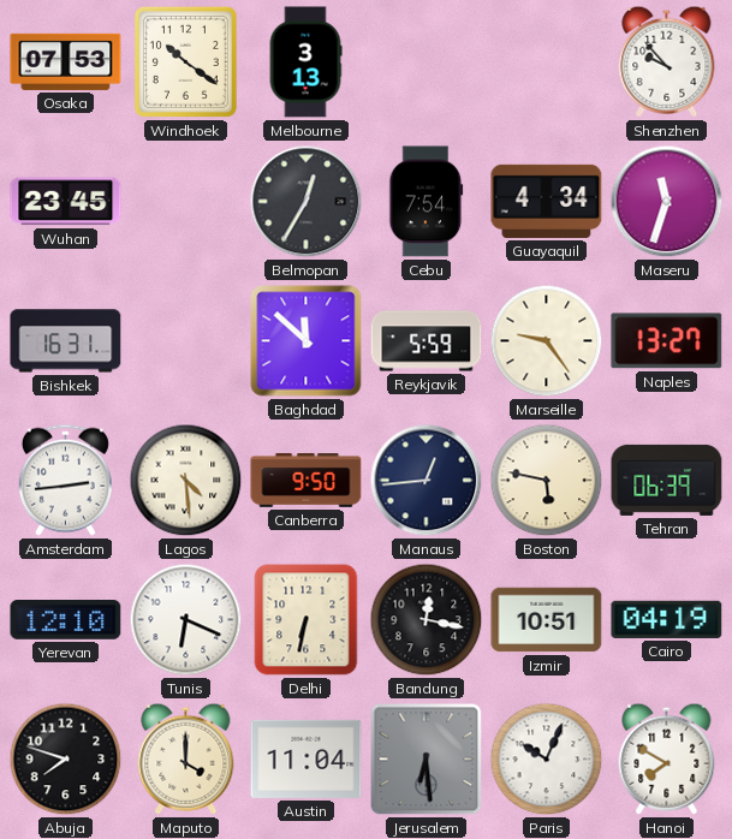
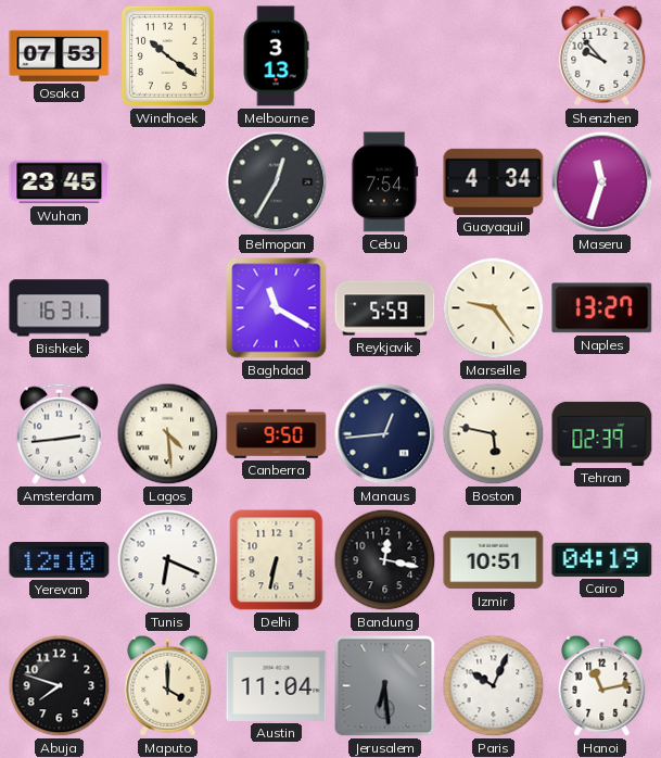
Baghdad: 11:52 -> 11:20 (277, 308)
Tehran: 06:39 -> 02:39 (602, 433)
Hanoi: 7:50 -> 11:13 (602, 685)
